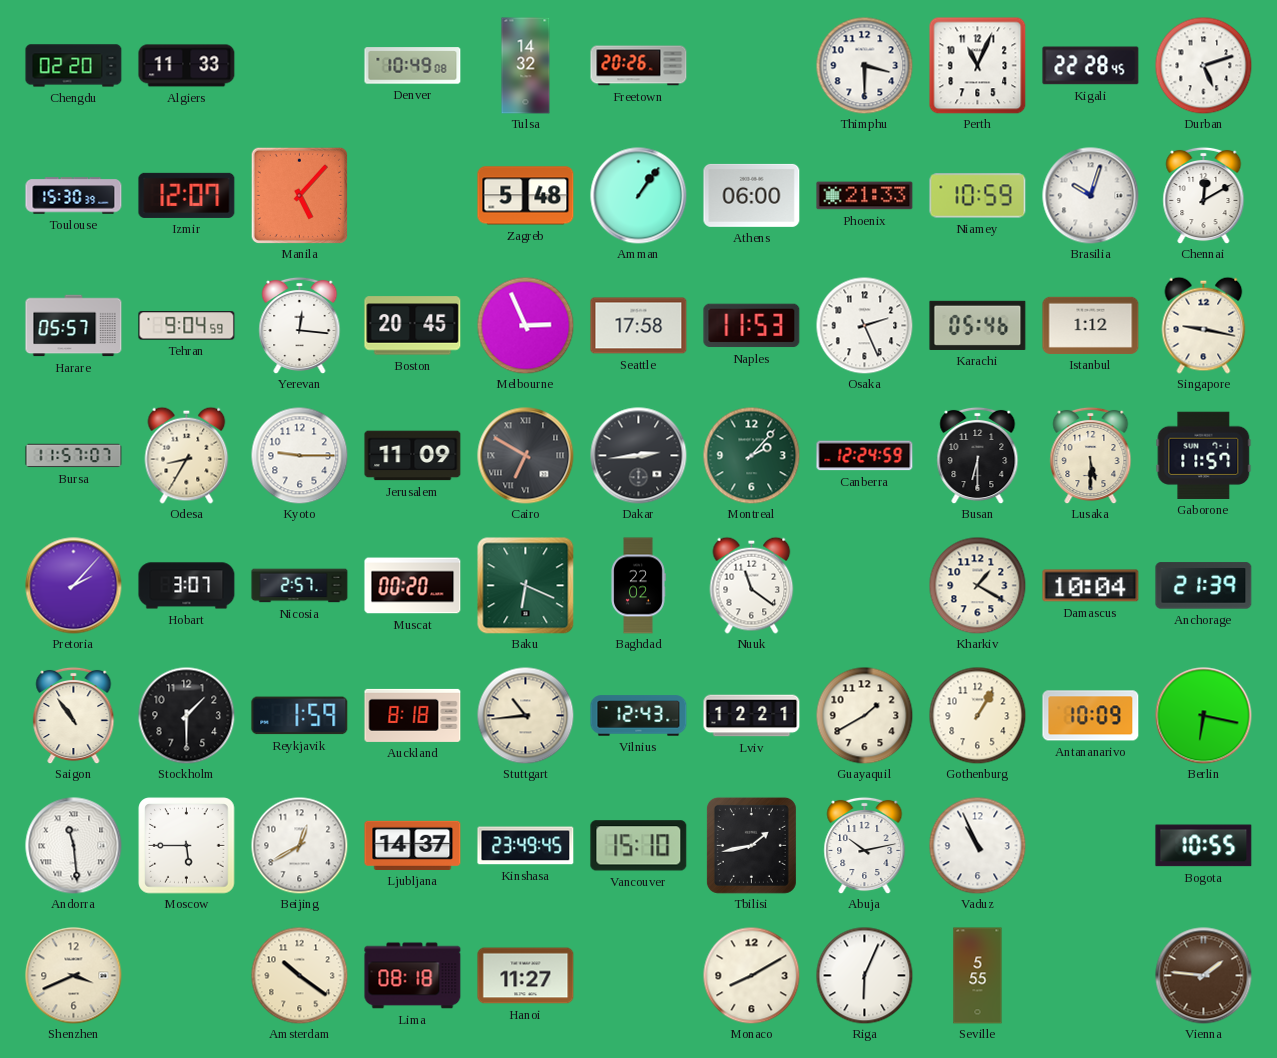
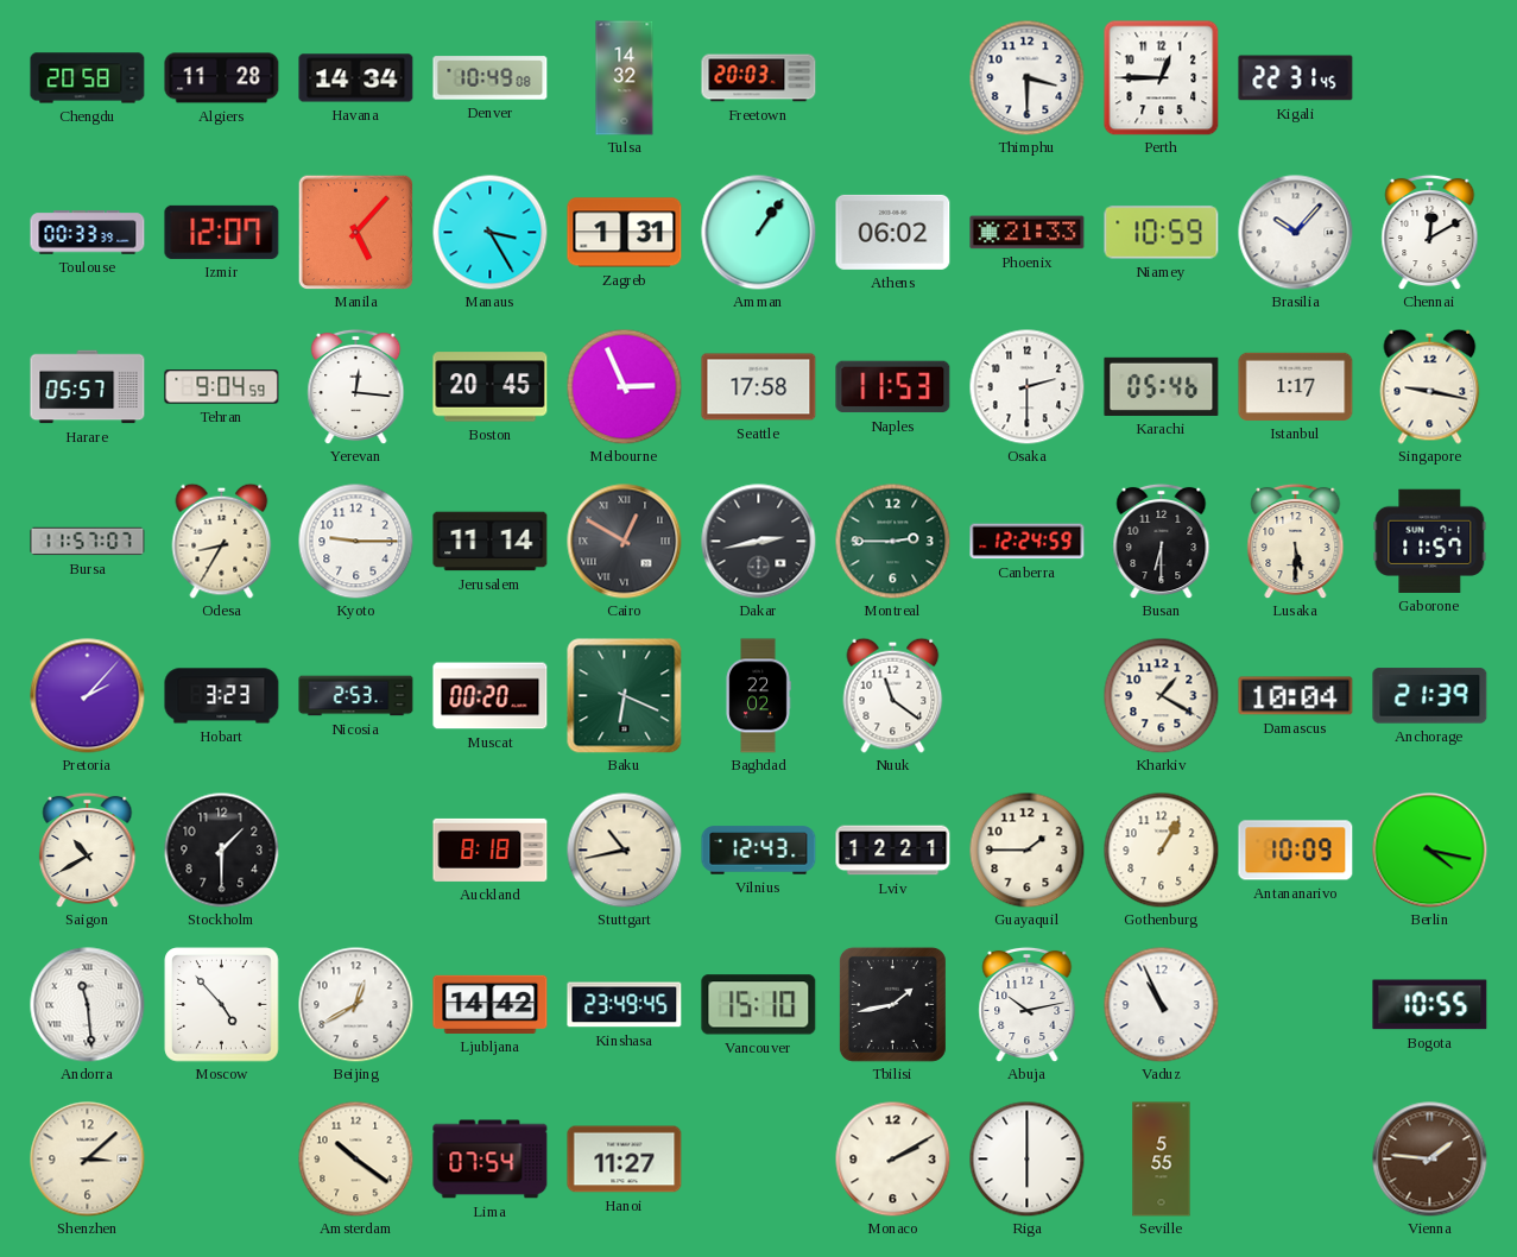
Chengdu: 02:20 -> 20:58 (88, 78)
Algiers: 11:33 -> 11:28 (222, 78)
Havana: none -> 14:34 (356, 78)
Freetown: 20:26 -> 20:03 (759, 78)
Perth: 11:04 -> 12:45 (1162, 78)
Kigali: 22:28 -> 22:31 (1296, 78)
Durban: 5:12 -> none (1203, 65)
Toulouse: 15:30 -> 00:33 (88, 233)
Manaus: none -> 3:25 (489, 232)
Zagreb: 5:48 -> 1:31 (625, 233)
Athens: 06:00 -> 06:02 (893, 232)
Brasilia: 10:03 -> 10:07 (1296, 233)
Osaka: 2:26 -> 2:30 (1026, 386)
Istanbul: 1:12 -> 1:17 (1296, 386)
Jerusalem: 11:09 -> 11:14 (491, 542)
Cairo: 6:50 -> 12:50 (625, 542)
Dakar: 2:44 -> 2:43 (759, 542)
Montreal: 2:07 -> 2:45 (892, 541)
Hobart: 3:07 -> 3:23 (222, 696)
Nicosia: 2:57 -> 2:53 (356, 696)
Saigon: 10:54 -> 10:40 (88, 849)
Reykjavik: 1:59 -> none (300, 716)
Stuttgart: 10:44 -> 10:43 (624, 849)
Guayaquil: 1:40 -> 1:45 (1026, 849)
Berlin: 6:17 -> 4:17 (1430, 851)
Moscow: 5:45 -> 4:53 (222, 1005)
Ljubljana: 14:37 -> 14:42 (491, 1004)
Shenzhen: 3:41 -> 3:08 (88, 1160)
Lima: 08:18 -> 07:54 (491, 1160)
Monaco: 8:10 -> 2:10 (892, 1158)
Riga: 6:04 -> 6:00 (1026, 1158)
